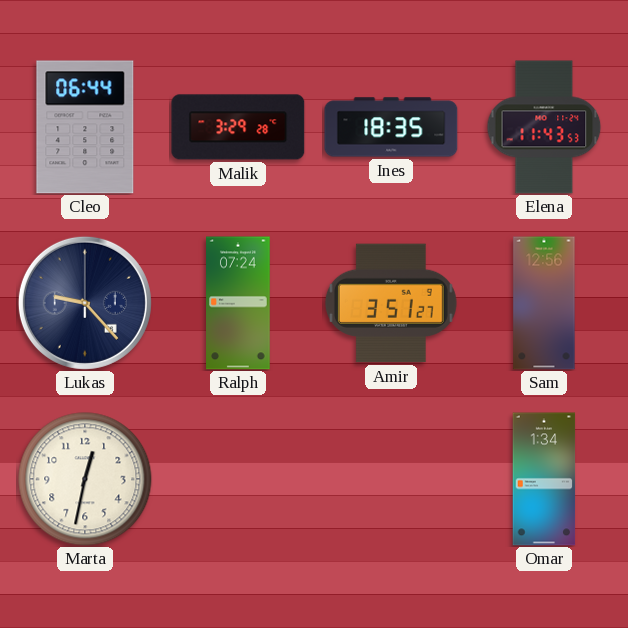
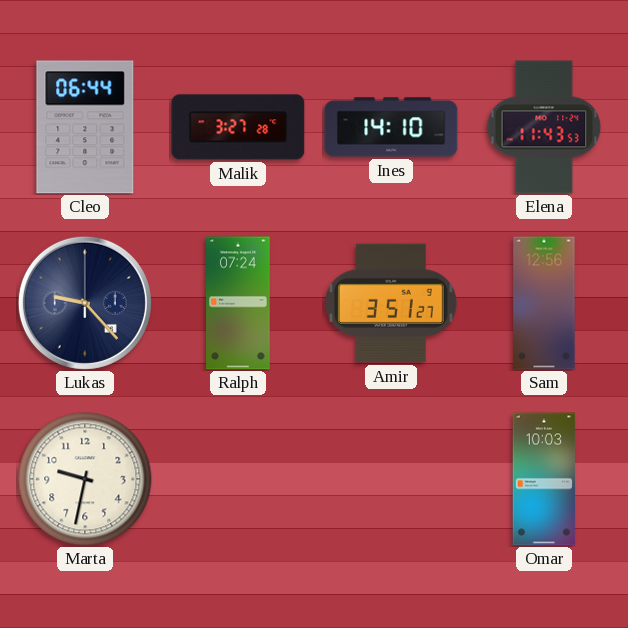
Malik: 3:29 -> 3:27 (238, 127)
Ines: 18:35 -> 14:10 (391, 127)
Marta: 12:32 -> 9:32 (85, 479)
Omar: 1:34 -> 10:03 (544, 479)
